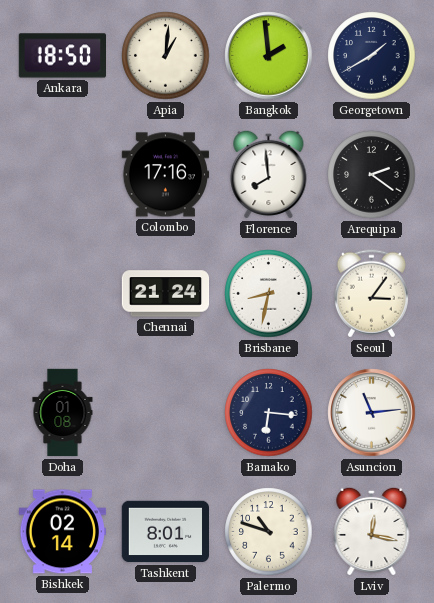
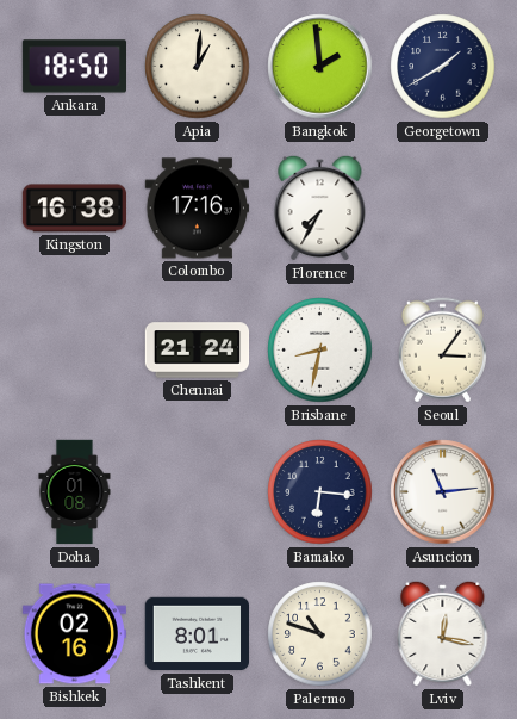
Kingston: none -> 16:38 (74, 209)
Florence: 7:59 -> 7:35 (320, 207)
Arequipa: 2:21 -> none (372, 175)
Bishkek: 02:14 -> 02:16 (74, 634)
